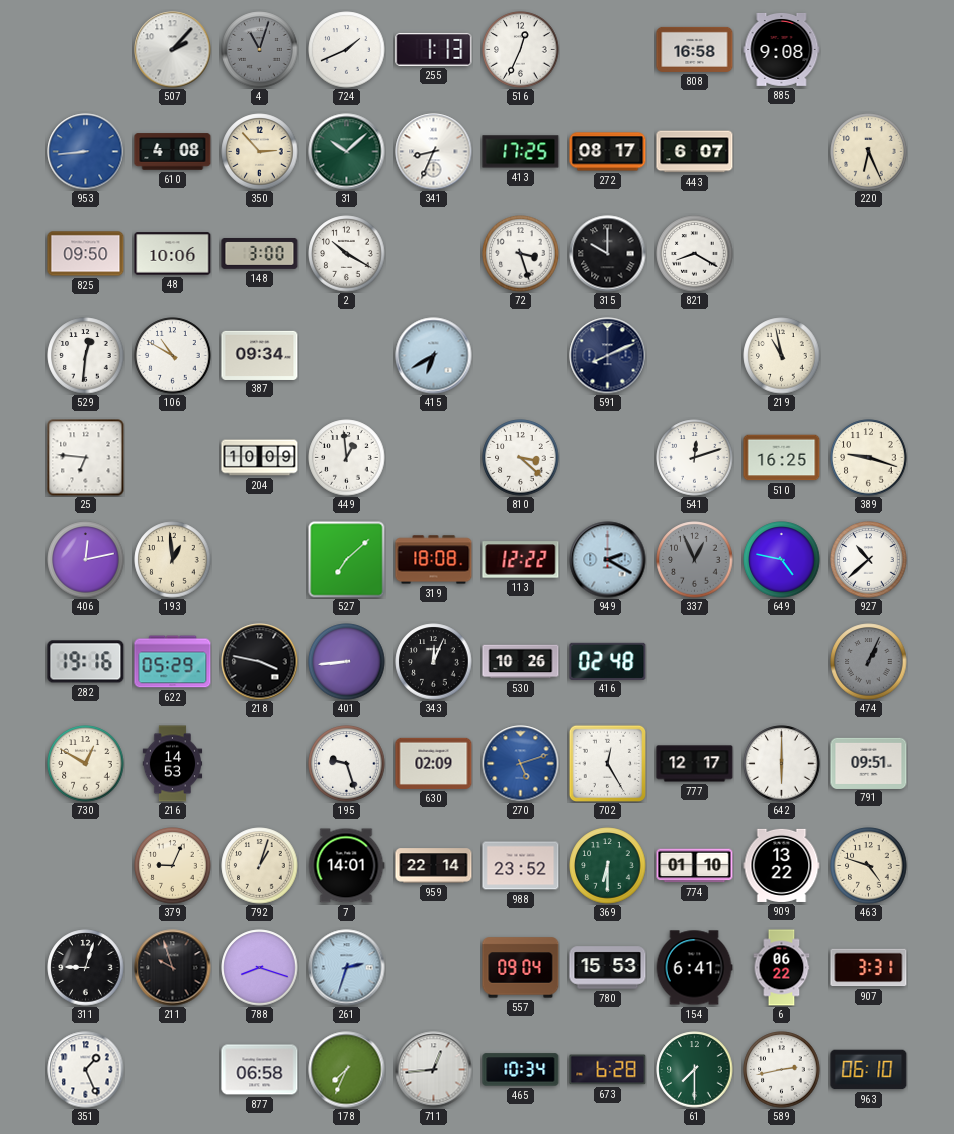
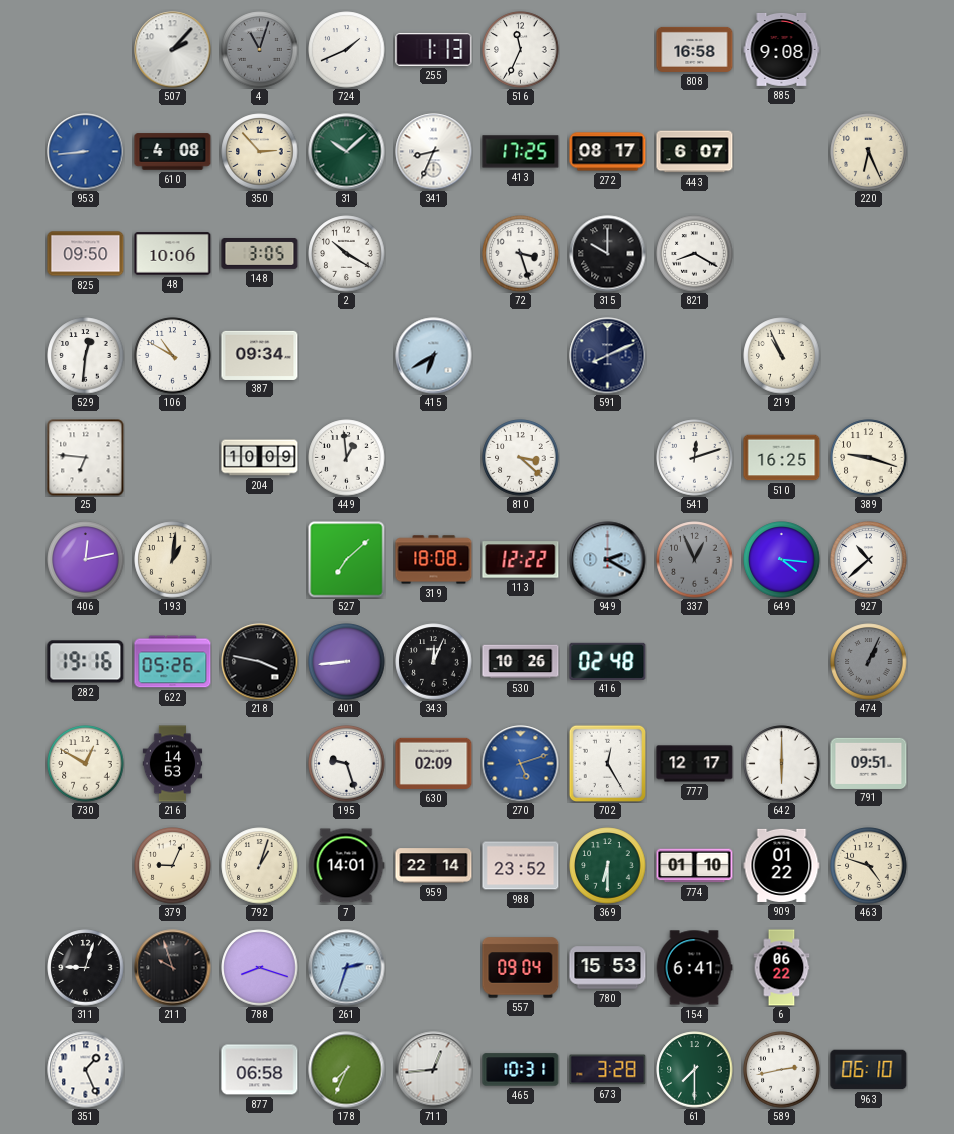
516: 12:34 -> 11:34 (521, 50)
148: 3:00 -> 3:05 (260, 254)
219: 10:58 -> 10:56 (782, 356)
193: 12:59 -> 1:01 (173, 560)
649: 4:47 -> 4:16 (782, 560)
622: 05:29 -> 05:26 (173, 662)
909: 13:22 -> 01:22 (782, 865)
907: 3:31 -> none (869, 968)
465: 10:34 -> 10:31 (521, 1070)
673: 6:28 -> 3:28 (608, 1070)
